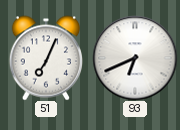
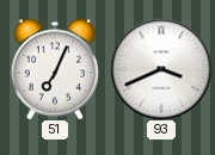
93: 6:41 -> 3:41 (161, 69)
